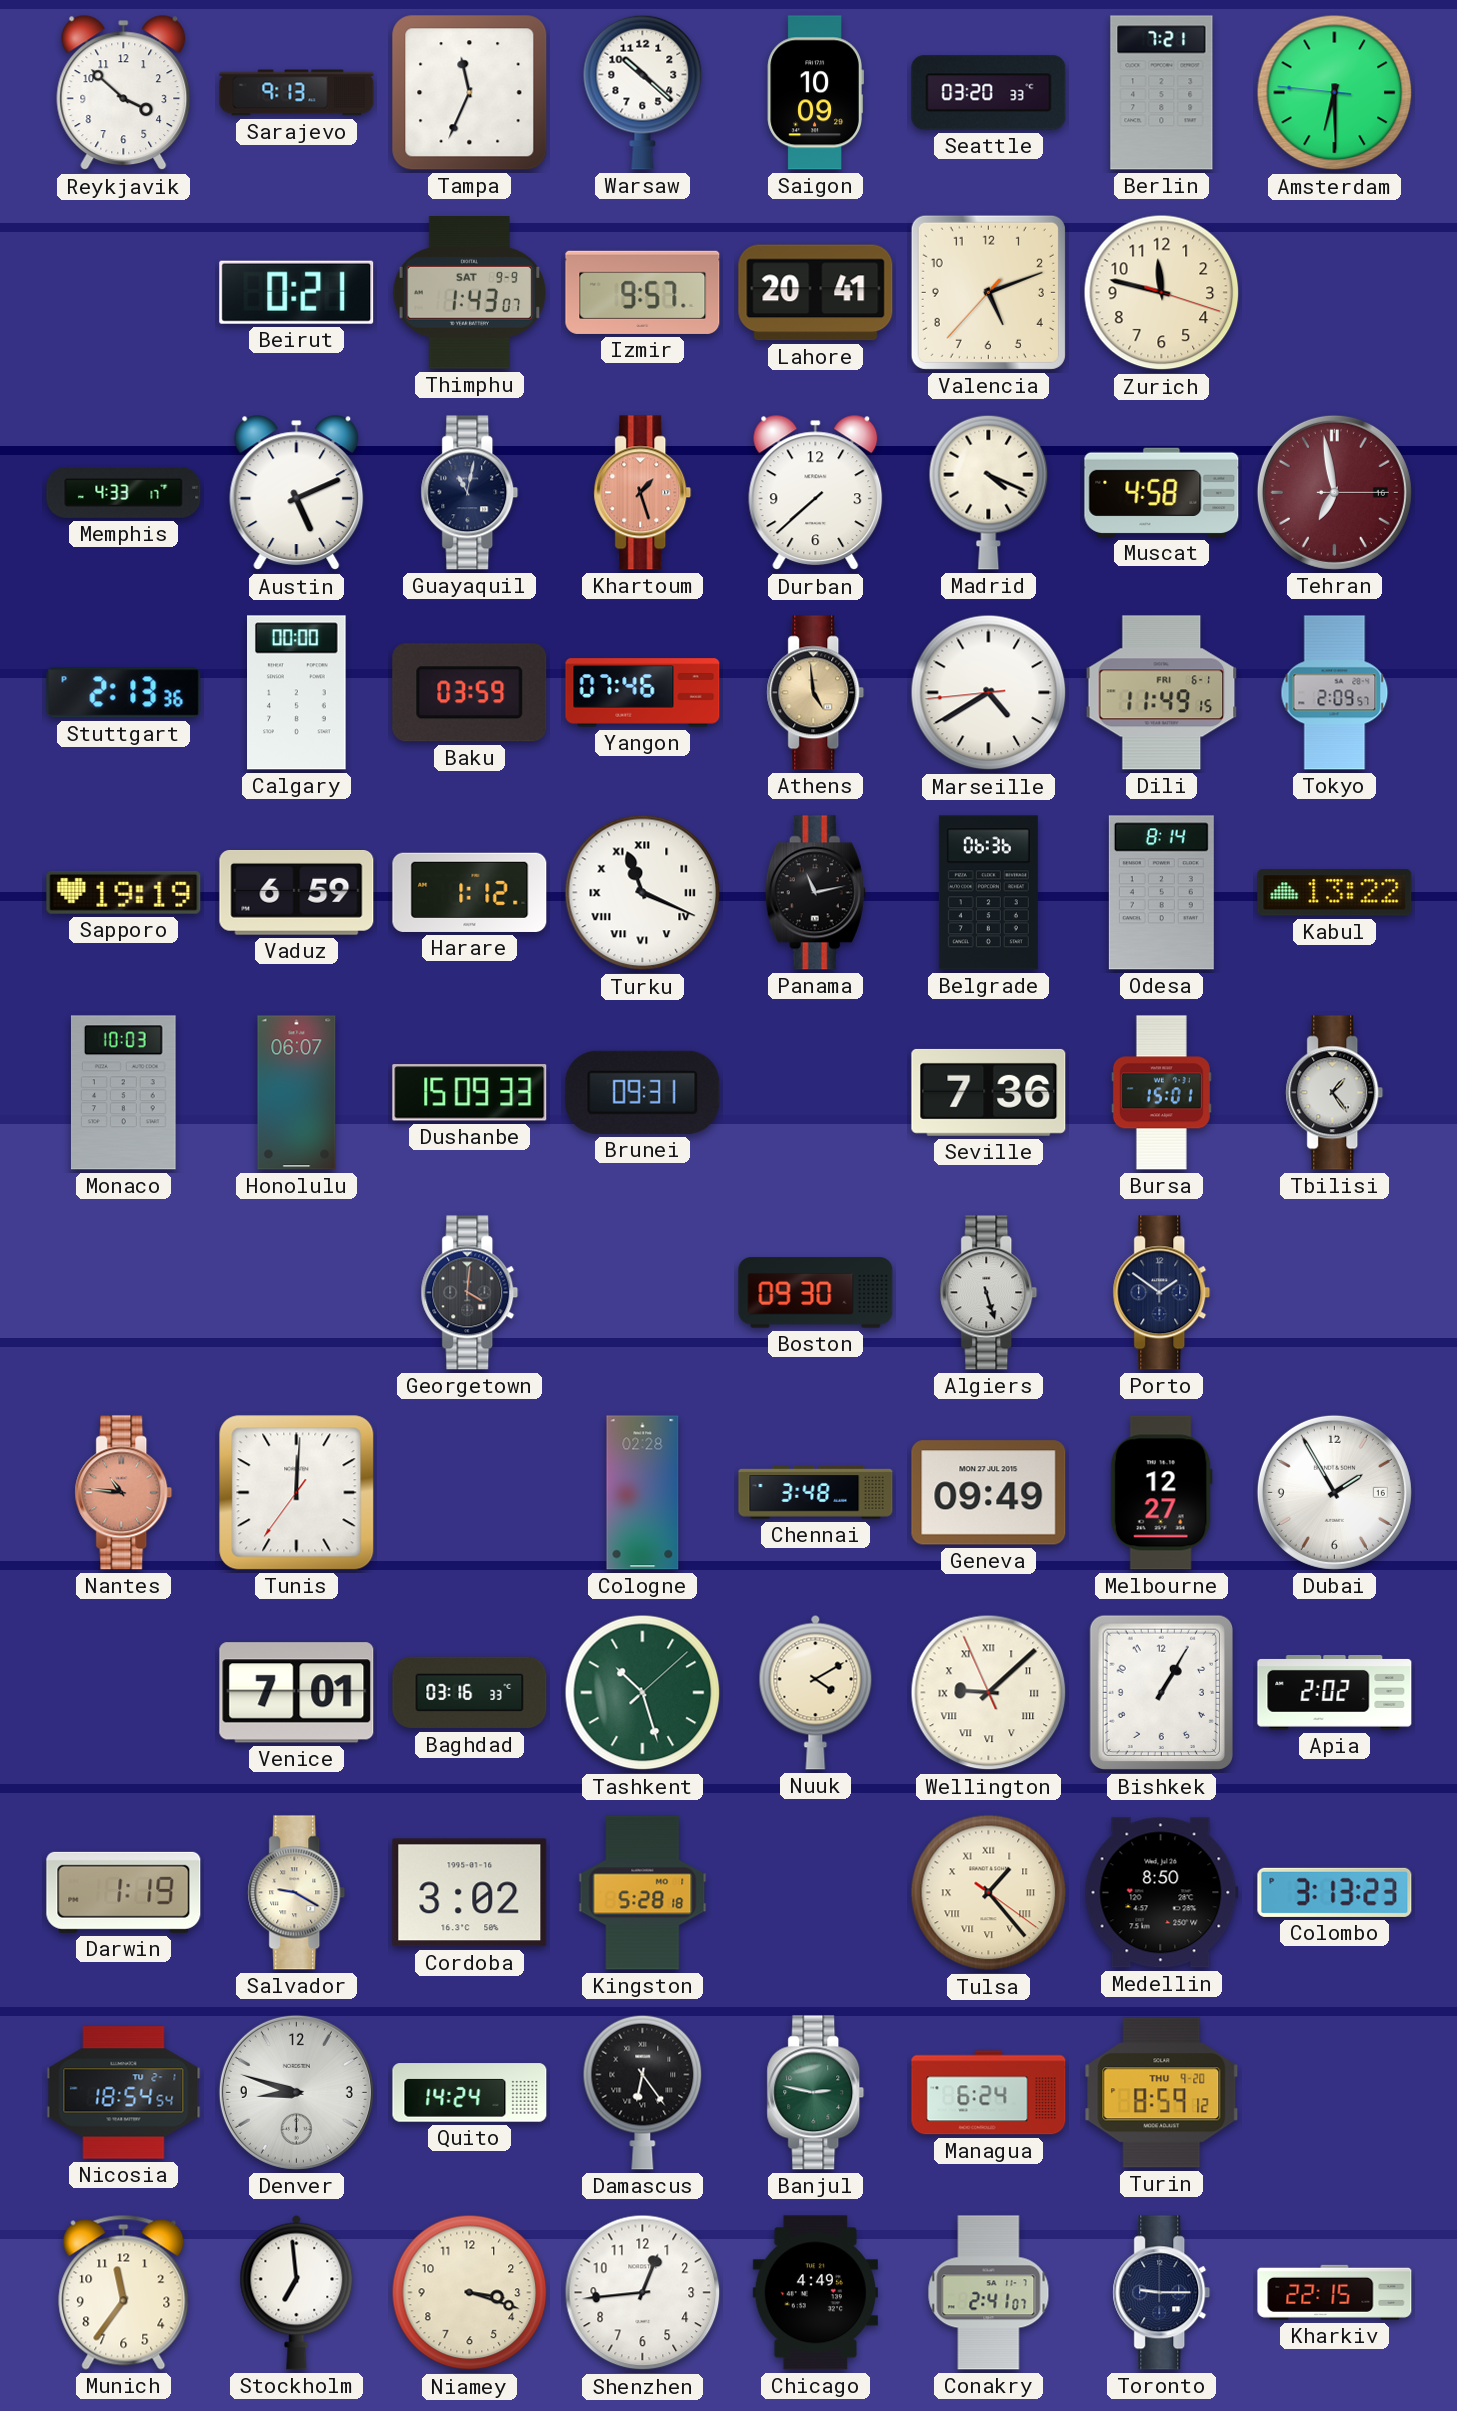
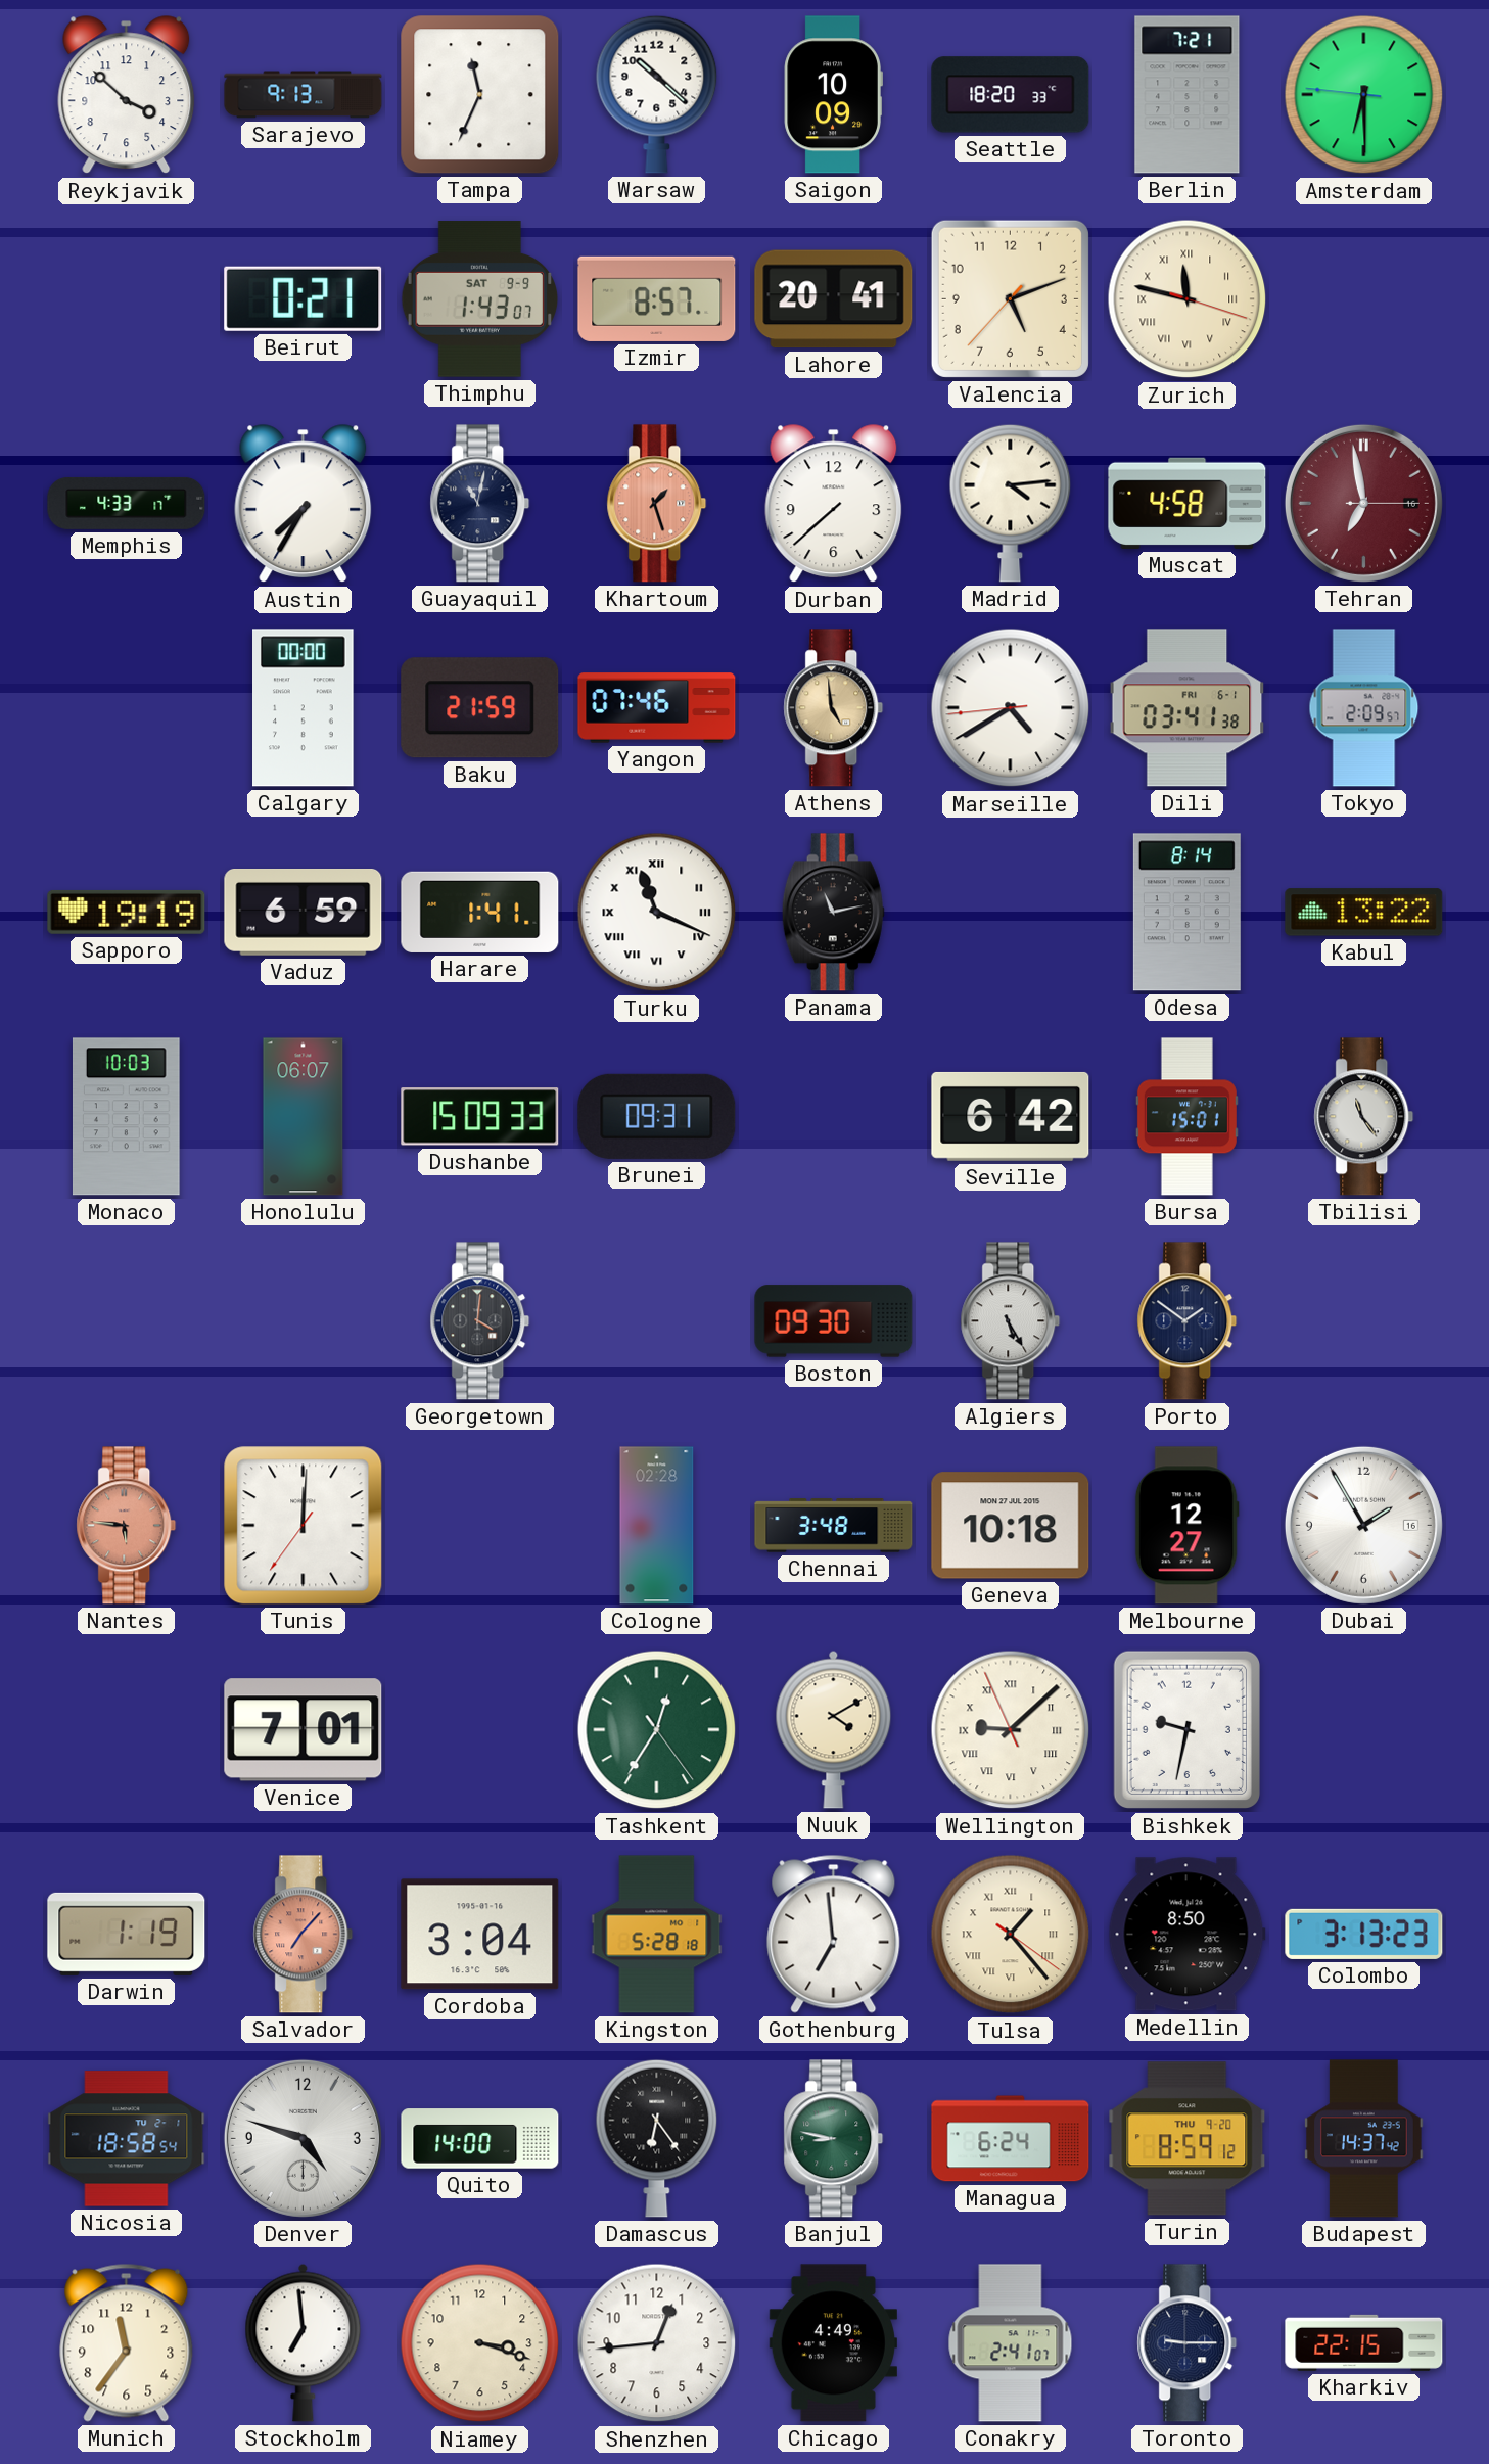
Seattle: 03:20 -> 18:20 (1011, 95)
Izmir: 9:57 -> 8:57 (657, 298)
Zurich numerals: Arabic -> Roman (1188, 299)
Austin: 5:11 -> 7:35 (304, 504)
Madrid: 4:19 -> 4:14 (1011, 503)
Stuttgart: 2:13 -> none (124, 693)
Baku: 03:59 -> 21:59 (480, 708)
Dili: 11:49 -> 03:41 (1188, 708)
Harare: 1:12 -> 1:41 (480, 912)
Belgrade: 06:36 -> none (988, 893)
Seville: 7:36 -> 6:42 (1011, 1116)
Tbilisi: 1:24 -> 11:24 (1364, 1117)
Algiers: 5:27 -> 5:25 (1011, 1321)
Nantes: 10:46 -> 5:46 (127, 1526)
Geneva: 09:49 -> 10:18 (1011, 1526)
Baghdad: 03:16 -> none (470, 1693)
Tashkent: 10:27 -> 12:35 (657, 1730)
Bishkek: 1:05 -> 9:32 (1186, 1730)
Apia: 2:02 -> none (1335, 1693)
Salvador: 9:20 -> 7:07 (304, 1935)
Salvador dial: cream -> salmon (304, 1935)
Cordoba: 3:02 -> 3:04 (480, 1935)
Gothenburg: none -> 6:59 (834, 1934)
Nicosia: 18:54 -> 18:58 (127, 2139)
Denver: 8:48 -> 4:48 (303, 2138)
Quito: 14:24 -> 14:00 (480, 2139)
Banjul: 2:47 -> 8:47 (834, 2139)
Budapest: none -> 14:37 (1364, 2139)
